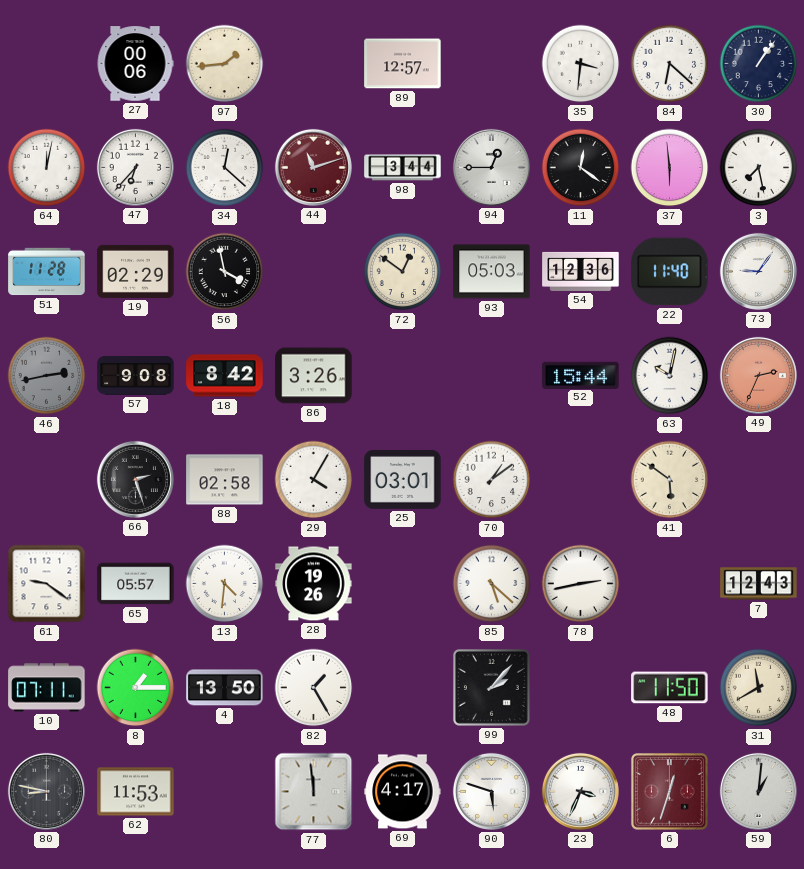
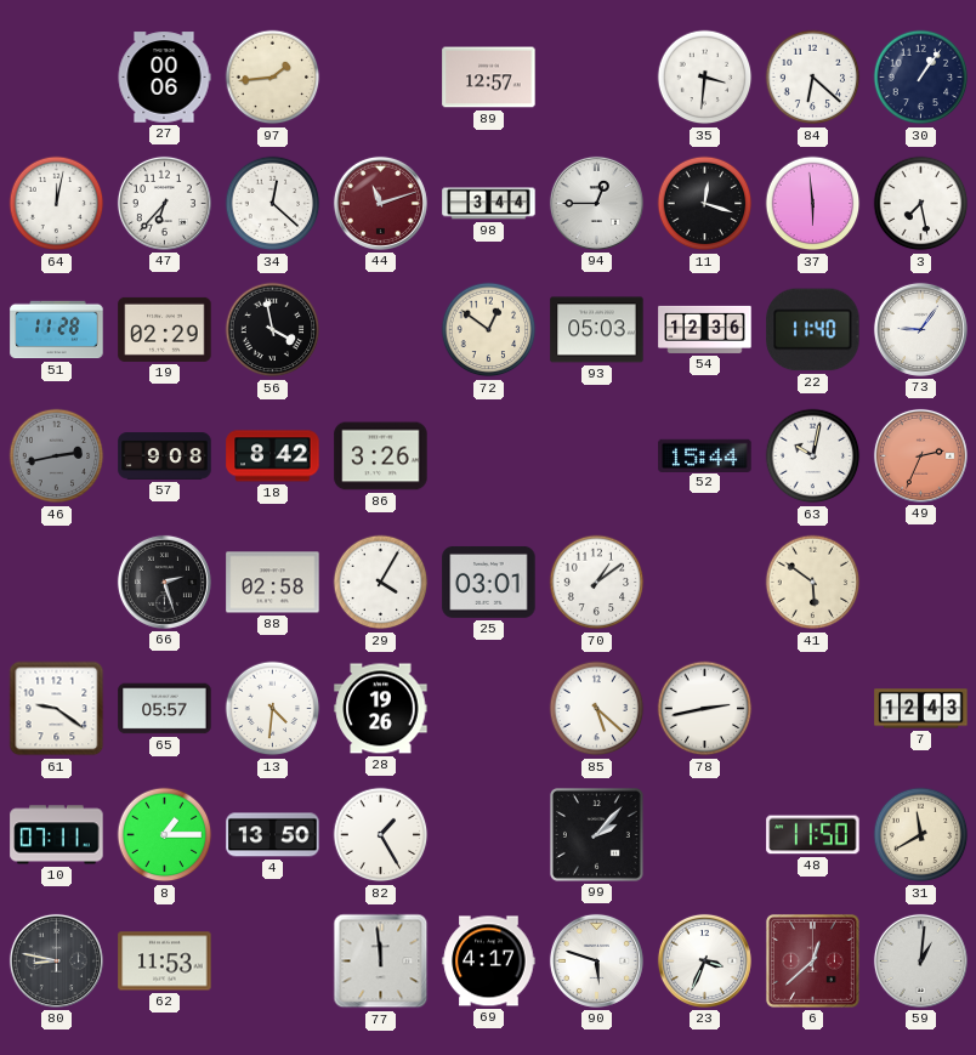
11: 12:21 -> 12:18 (705, 204)
6: 12:33 -> 12:38 (812, 960)
